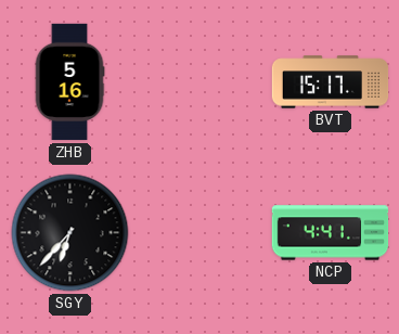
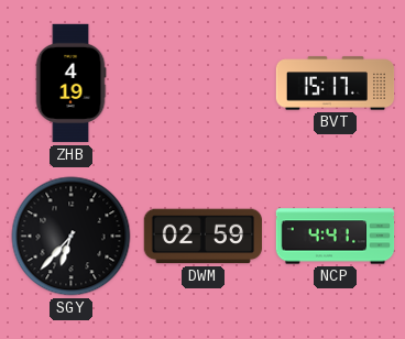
ZHB: 5:16 -> 4:19 (70, 84)
DWM: none -> 02:59 (202, 237)
